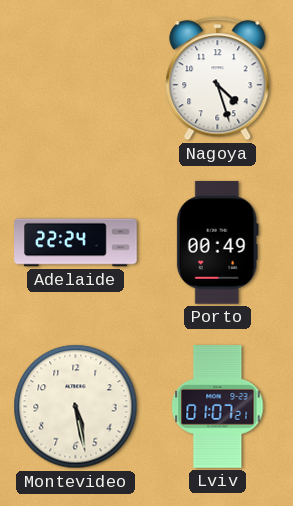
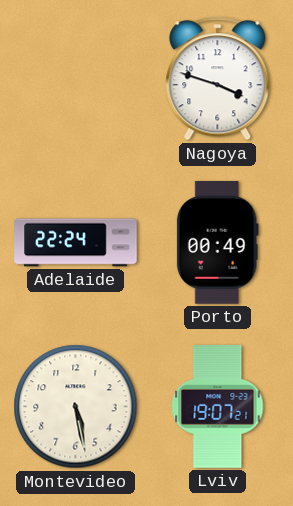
Nagoya: 4:27 -> 3:48 (218, 79)
Lviv: 01:07 -> 19:07 (218, 407)
